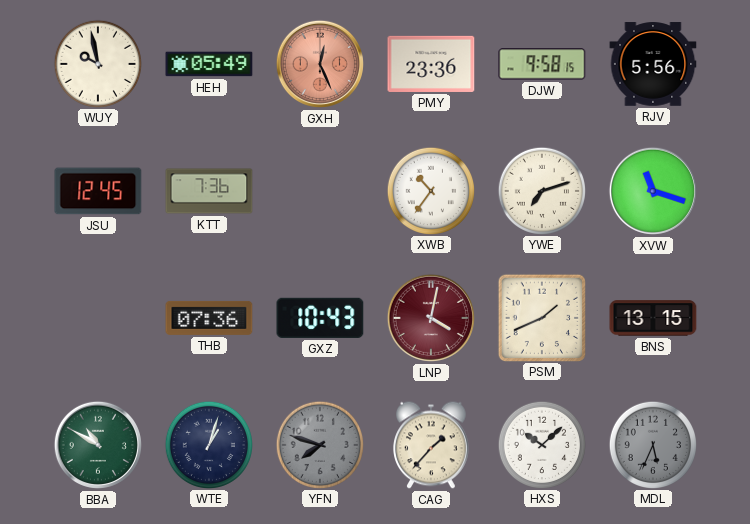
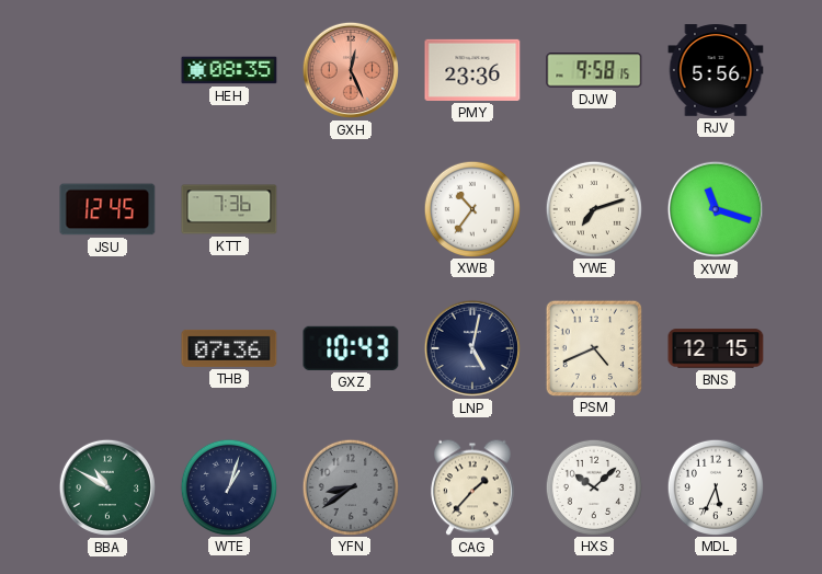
WUY: 9:58 -> none (97, 63)
HEH: 05:49 -> 08:35 (229, 70)
LNP: 4:02 -> 5:02 (472, 348)
LNP dial: burgundy -> navy (472, 348)
PSM: 1:41 -> 4:41 (593, 347)
BNS: 13:15 -> 12:15 (716, 348)
YFN: 7:48 -> 8:39 (350, 486)
MDL dial: grey -> white (715, 486)
